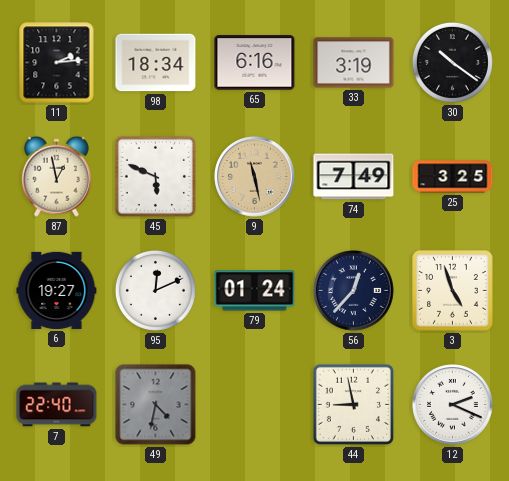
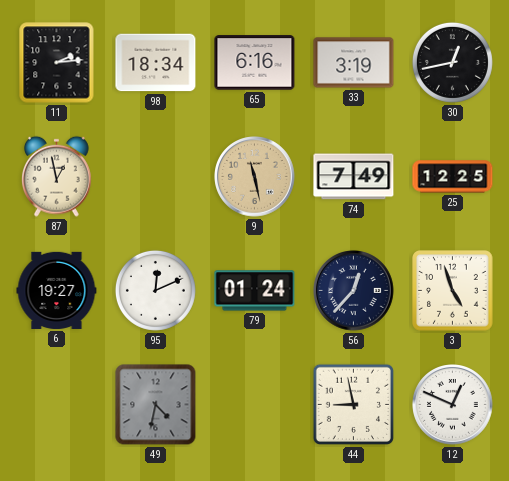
30: 10:21 -> 12:43 (452, 62)
45: 5:49 -> none (155, 176)
25: 3:25 -> 12:25 (453, 177)
7: 22:40 -> none (57, 405)
12: 2:19 -> 12:49 (453, 405)
